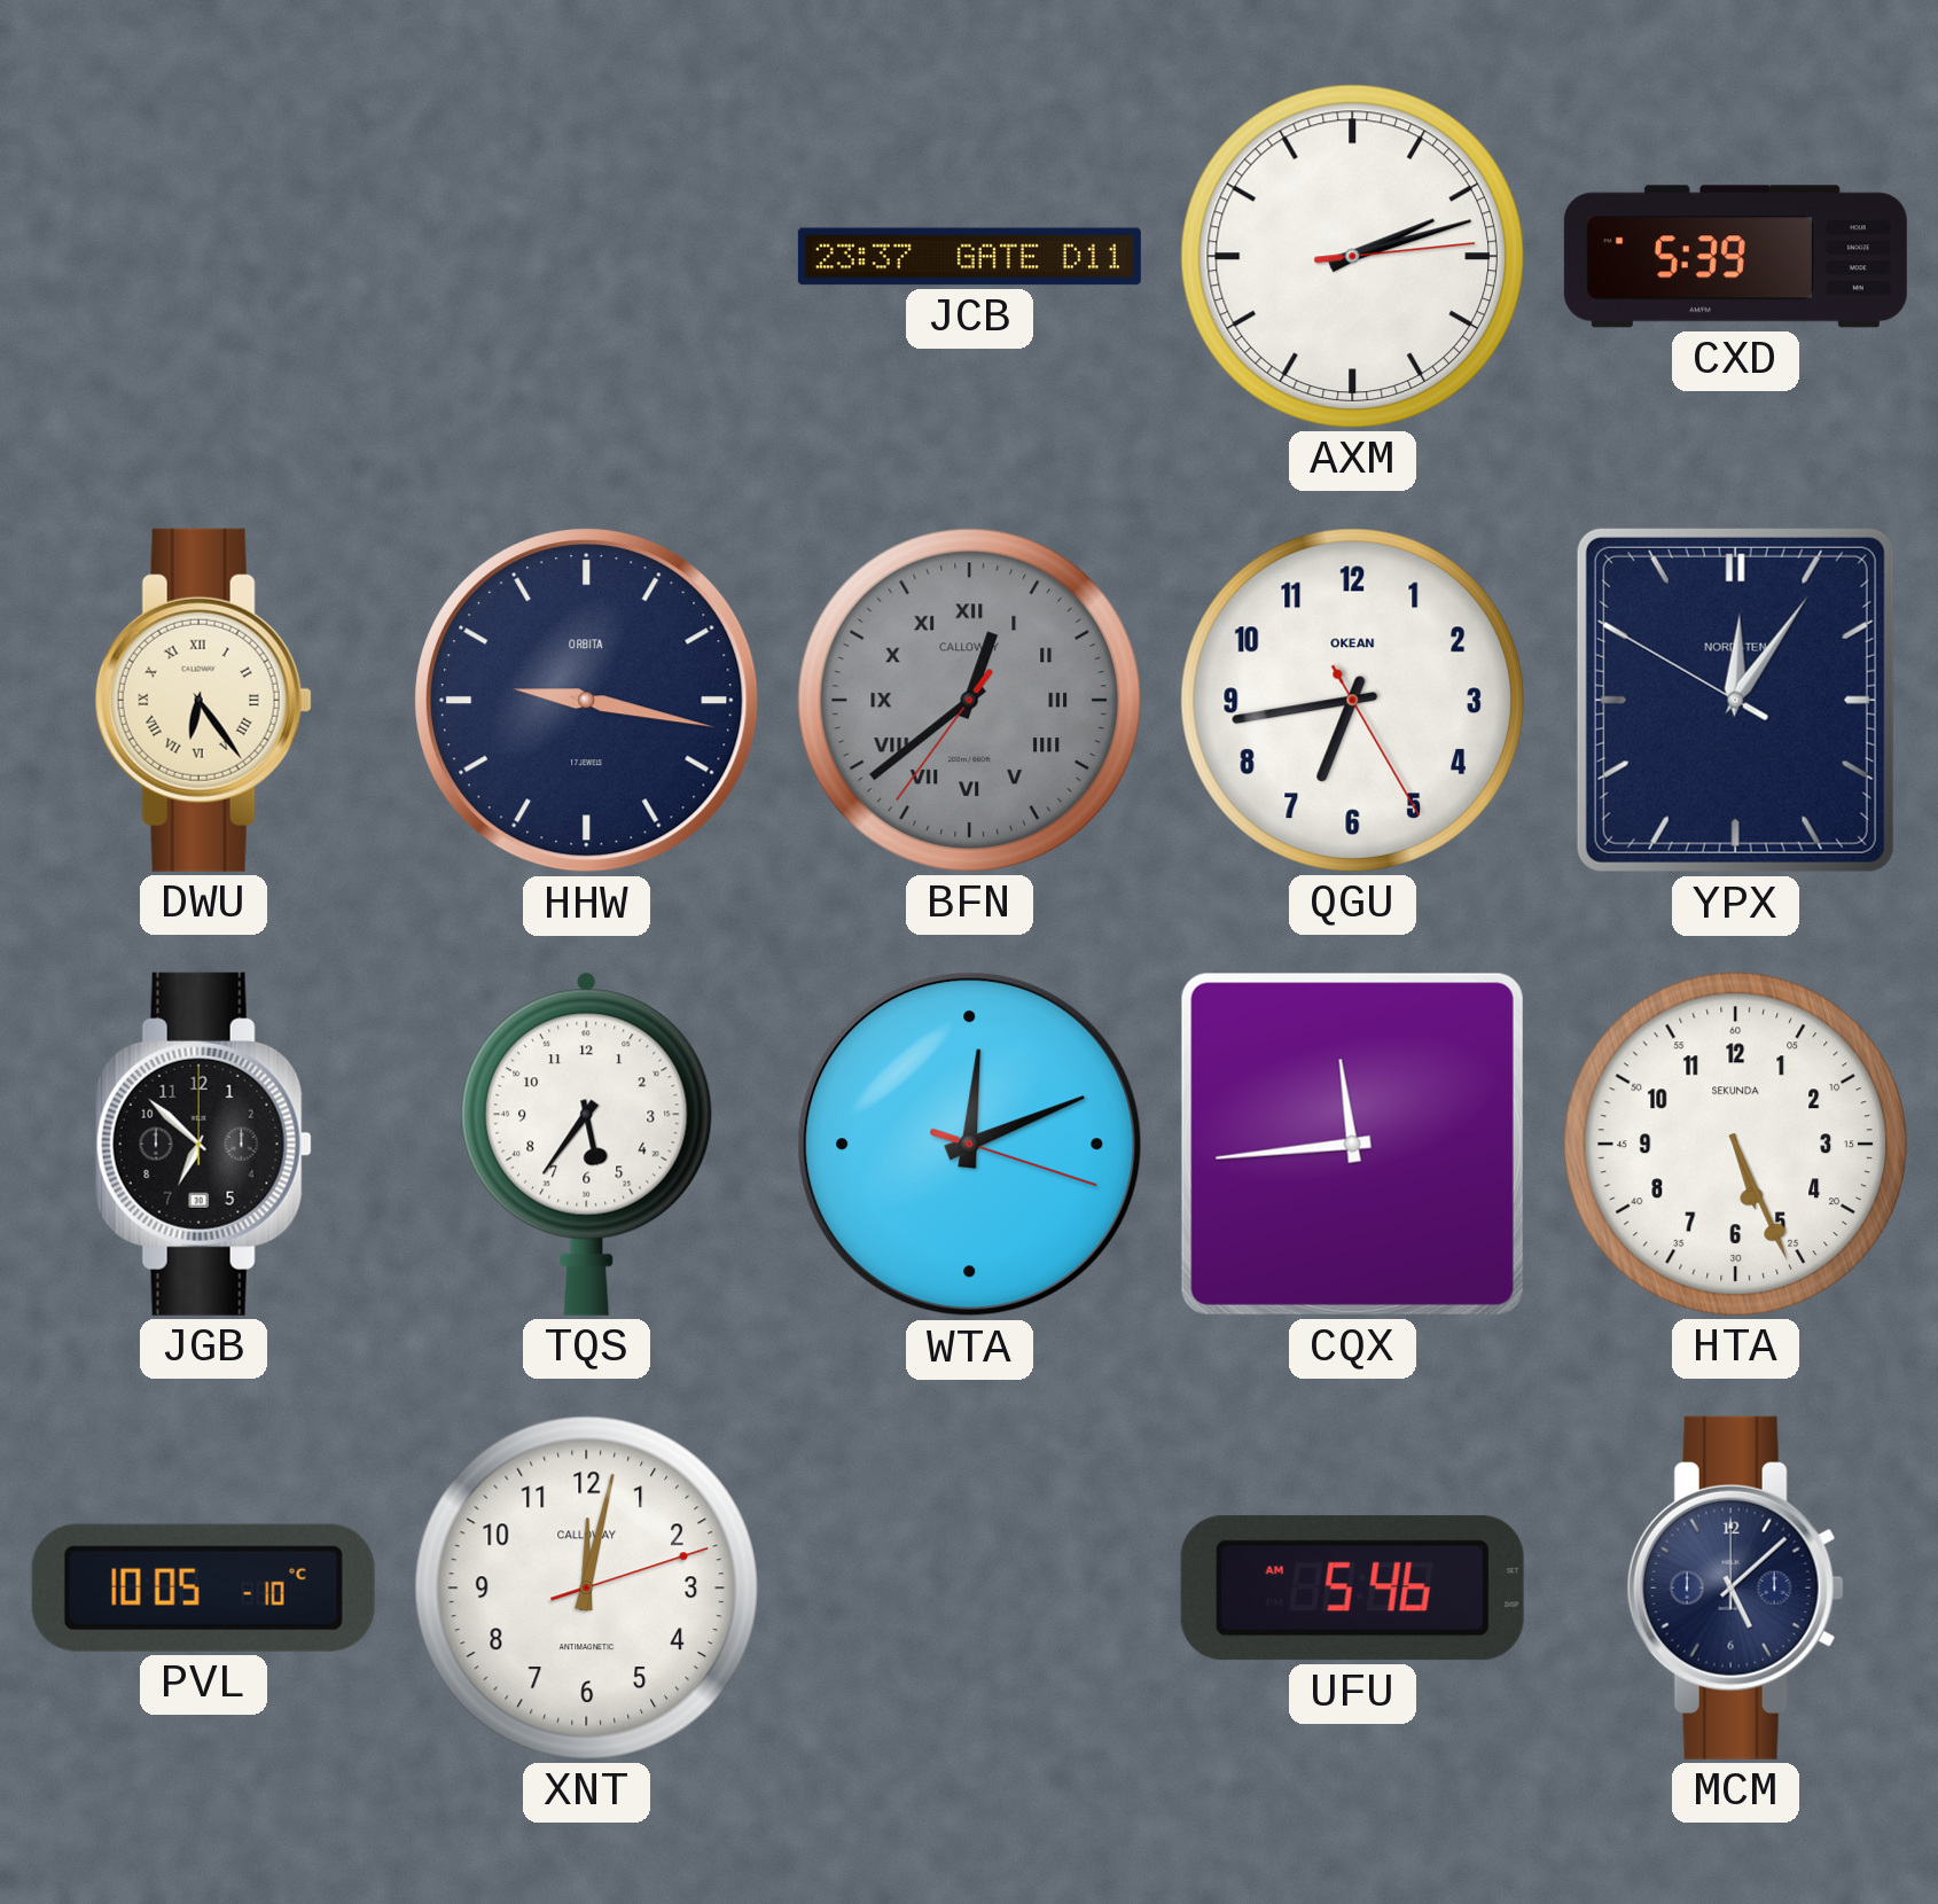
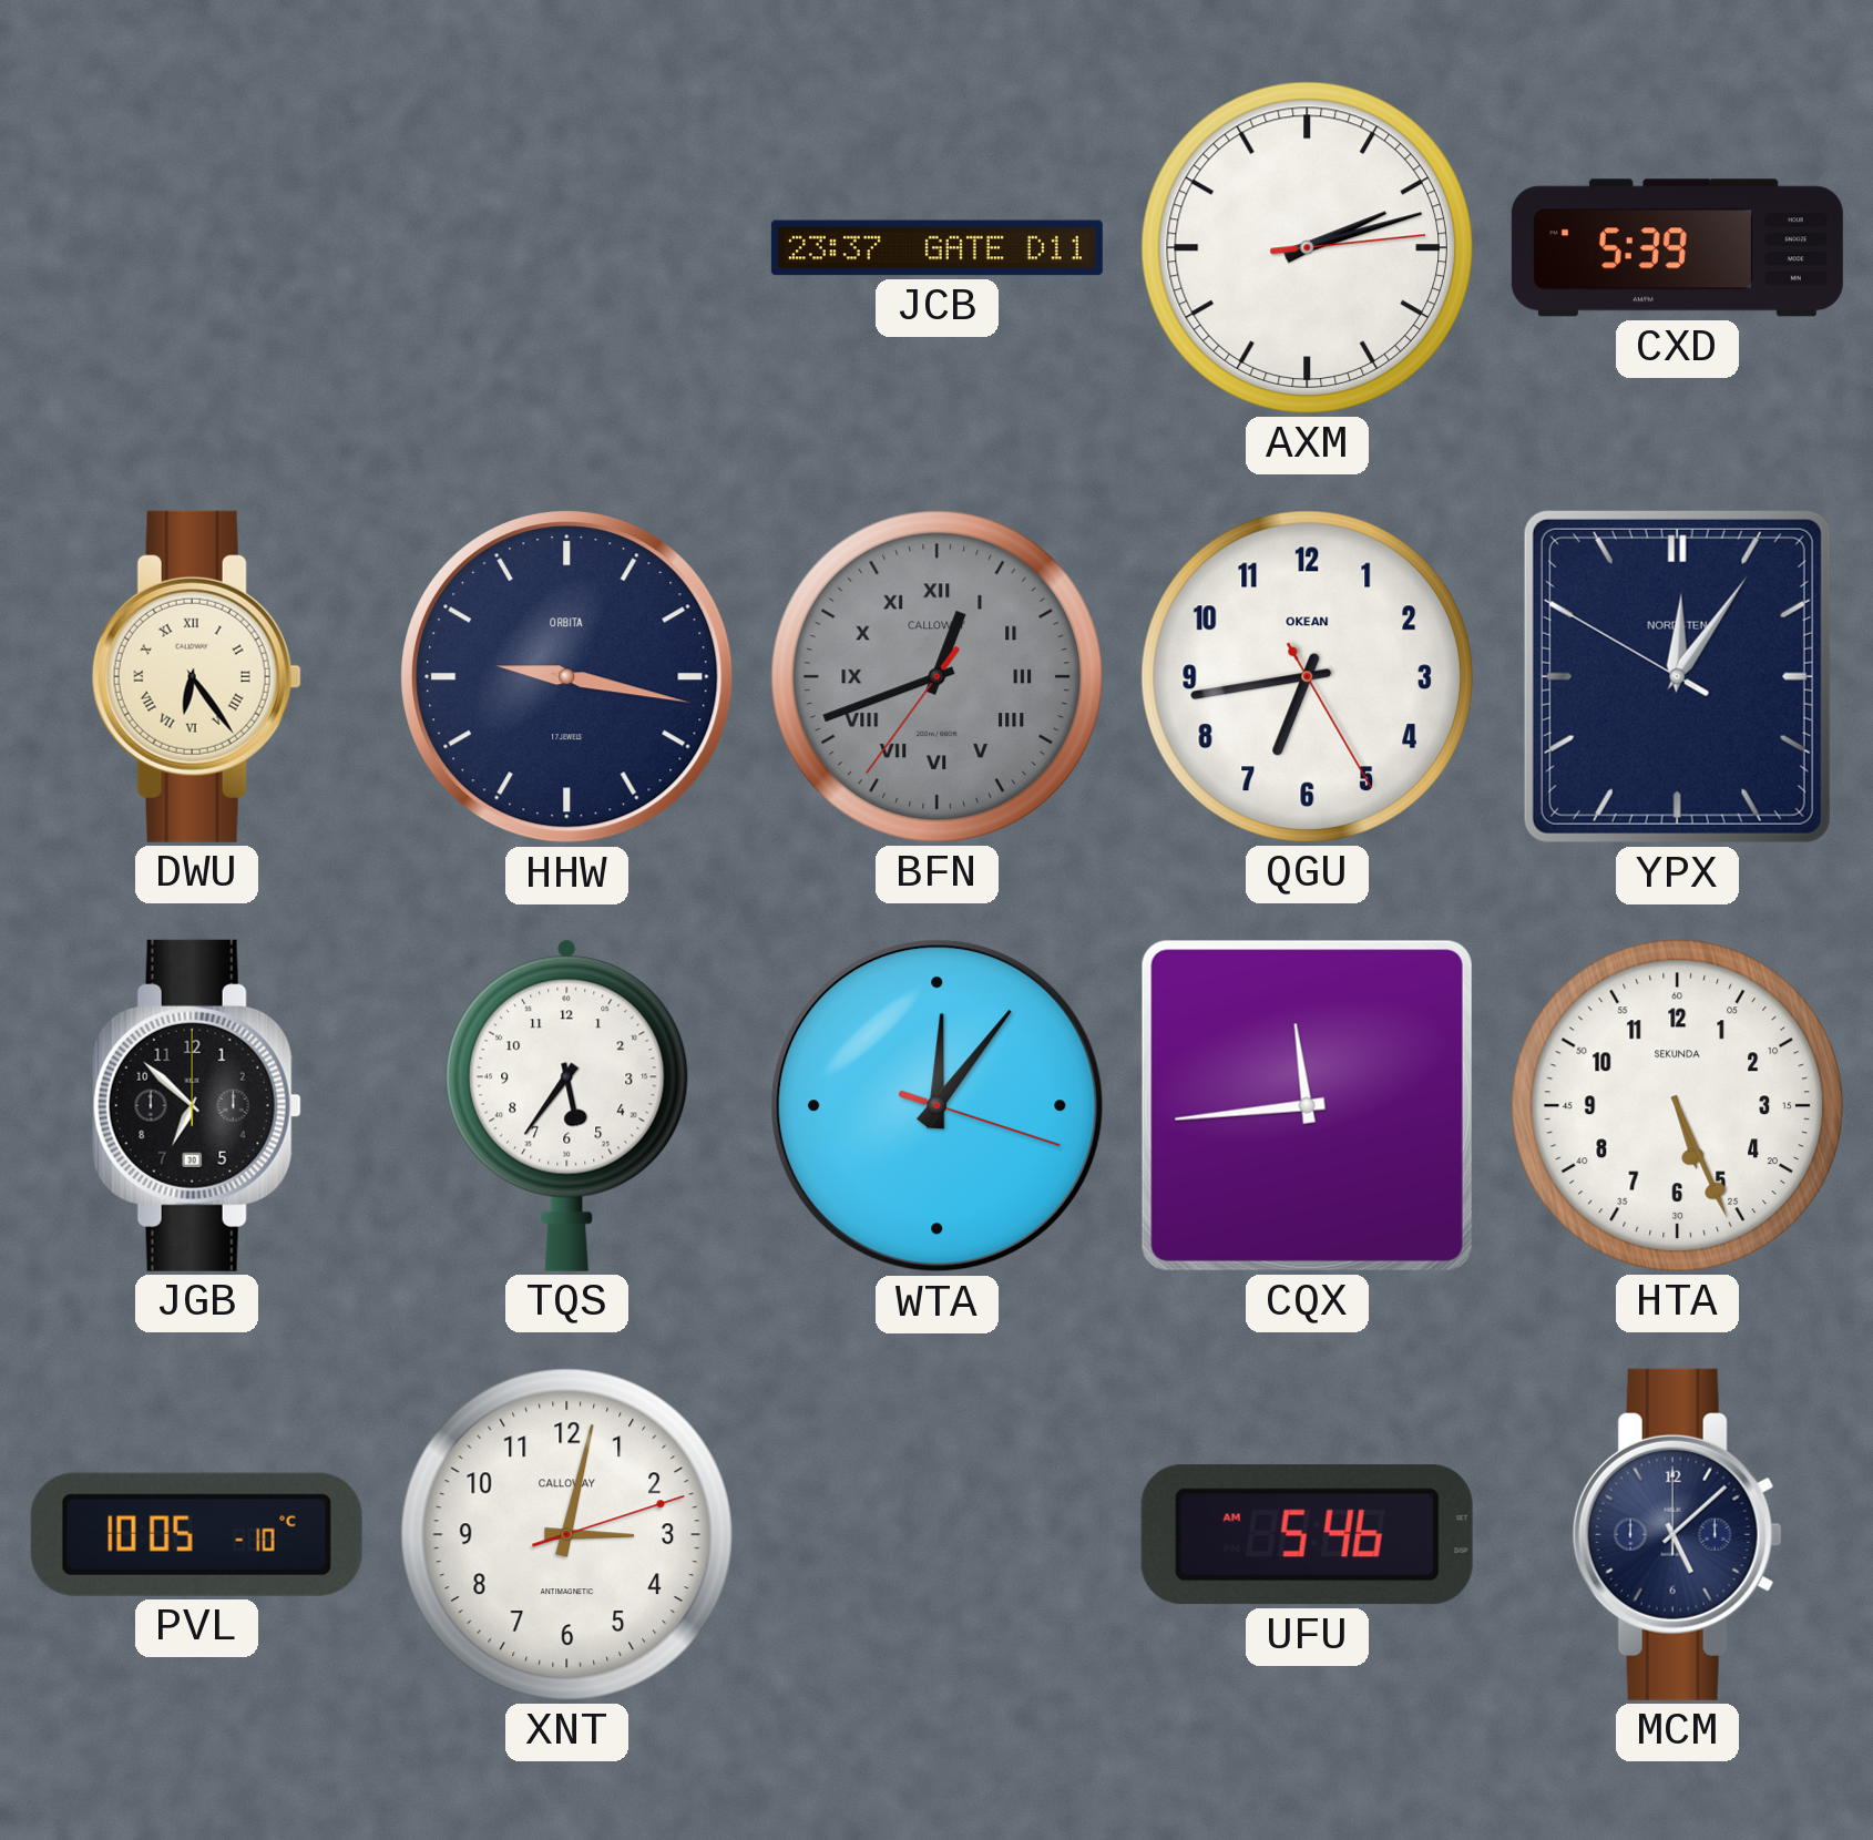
BFN: 12:38 -> 12:41 (936, 676)
WTA: 12:11 -> 12:06 (938, 1106)
XNT: 12:02 -> 3:02 (566, 1534)
